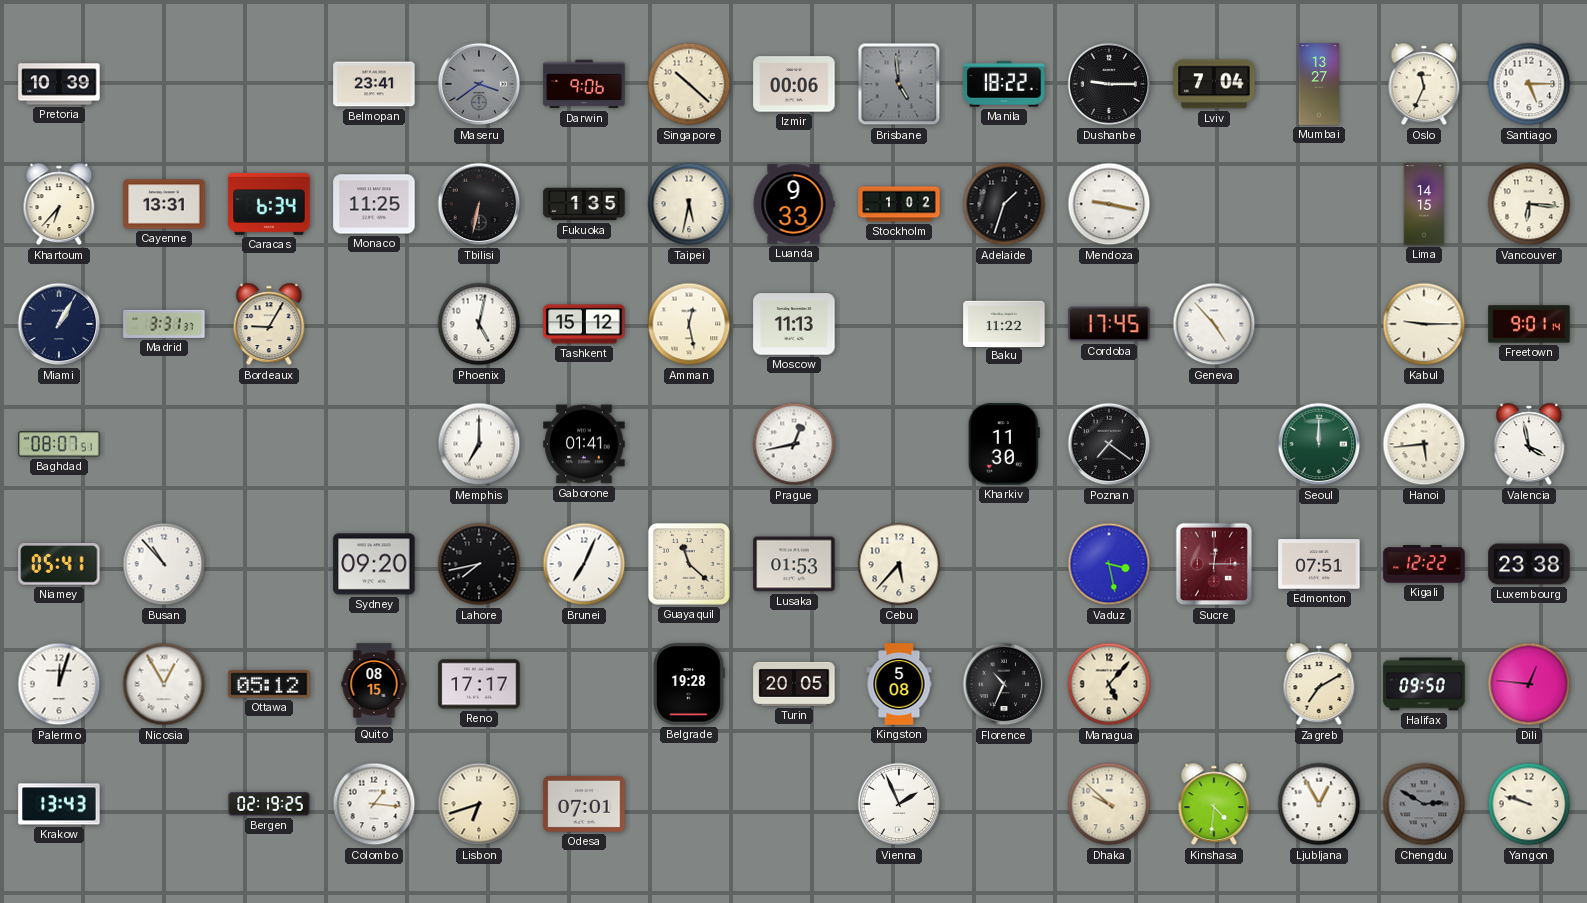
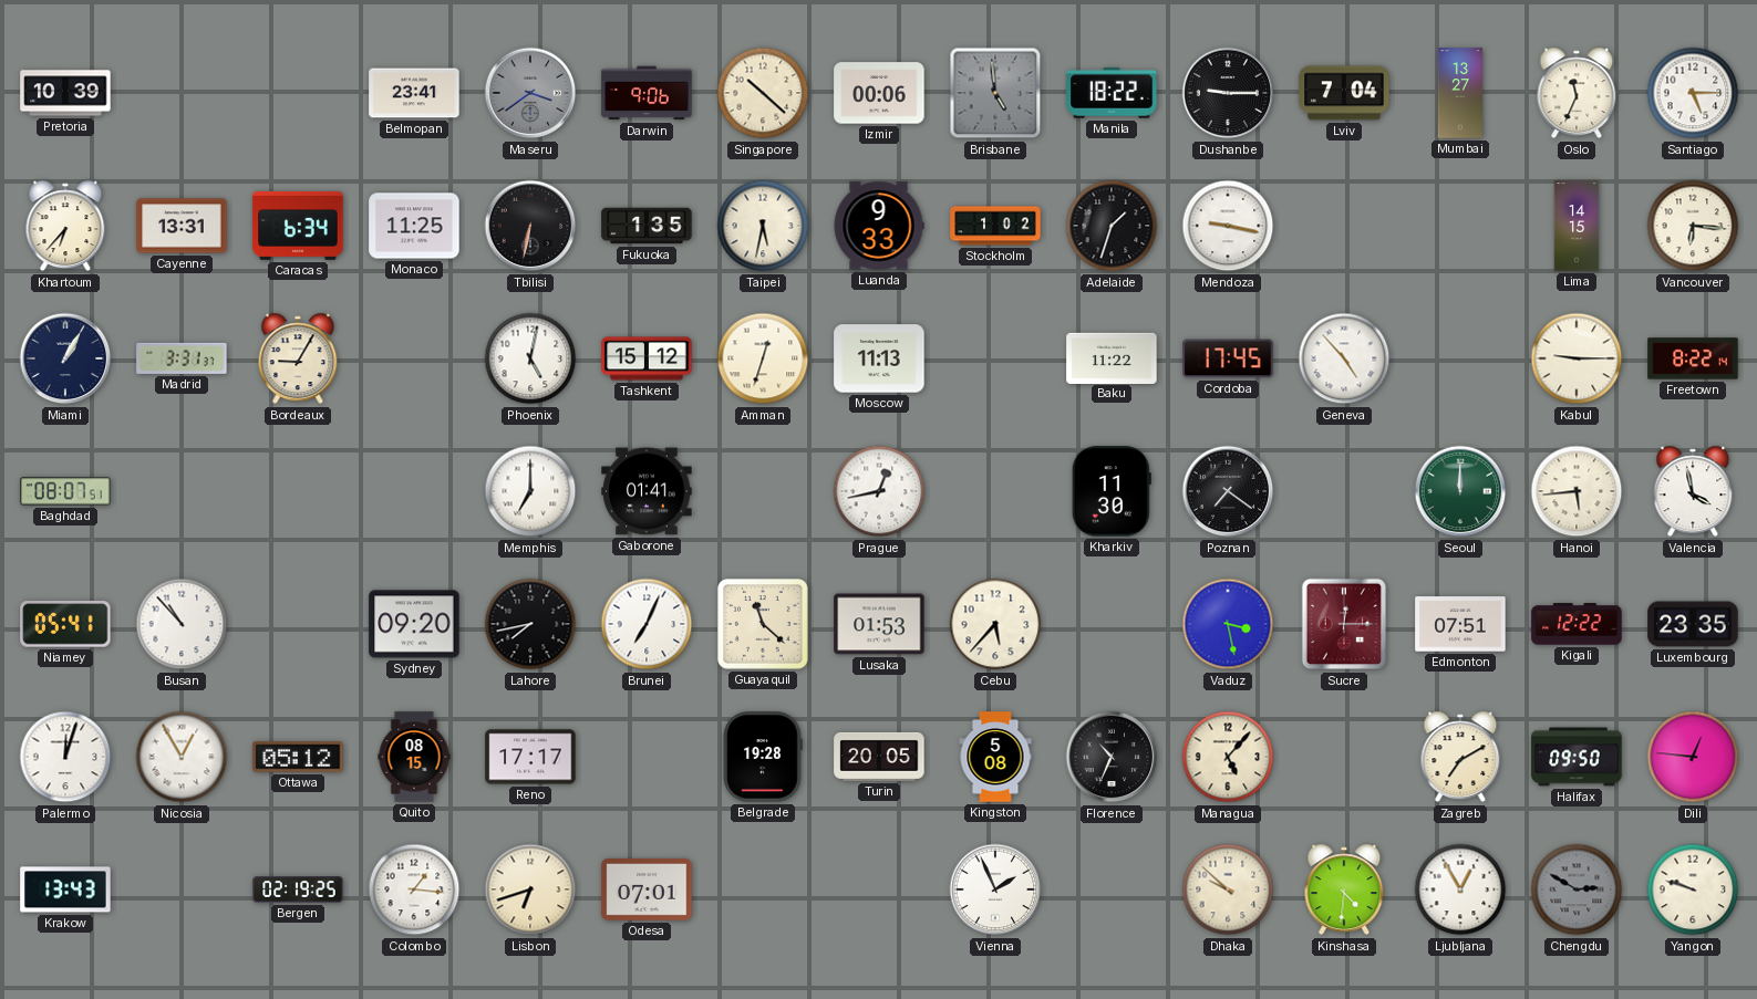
Amman: 12:28 -> 12:33 (763, 358)
Freetown: 9:01 -> 8:22 (1693, 358)
Luxembourg: 23:38 -> 23:35 (1693, 624)
